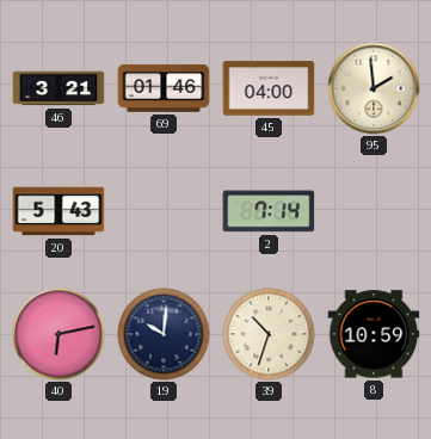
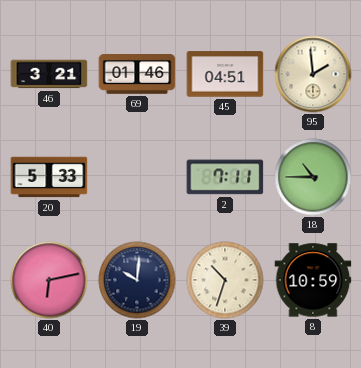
45: 04:00 -> 04:51 (225, 74)
20: 5:43 -> 5:33 (49, 177)
2: 7:14 -> 7:11 (225, 177)
18: none -> 10:45 (313, 177)
